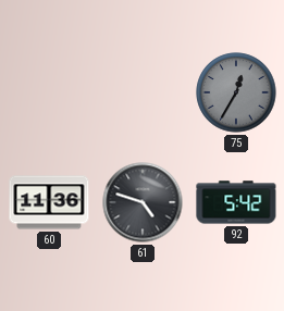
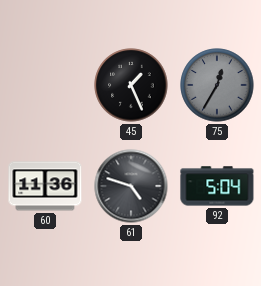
45: none -> 1:26 (131, 85)
92: 5:42 -> 5:04 (217, 186)
